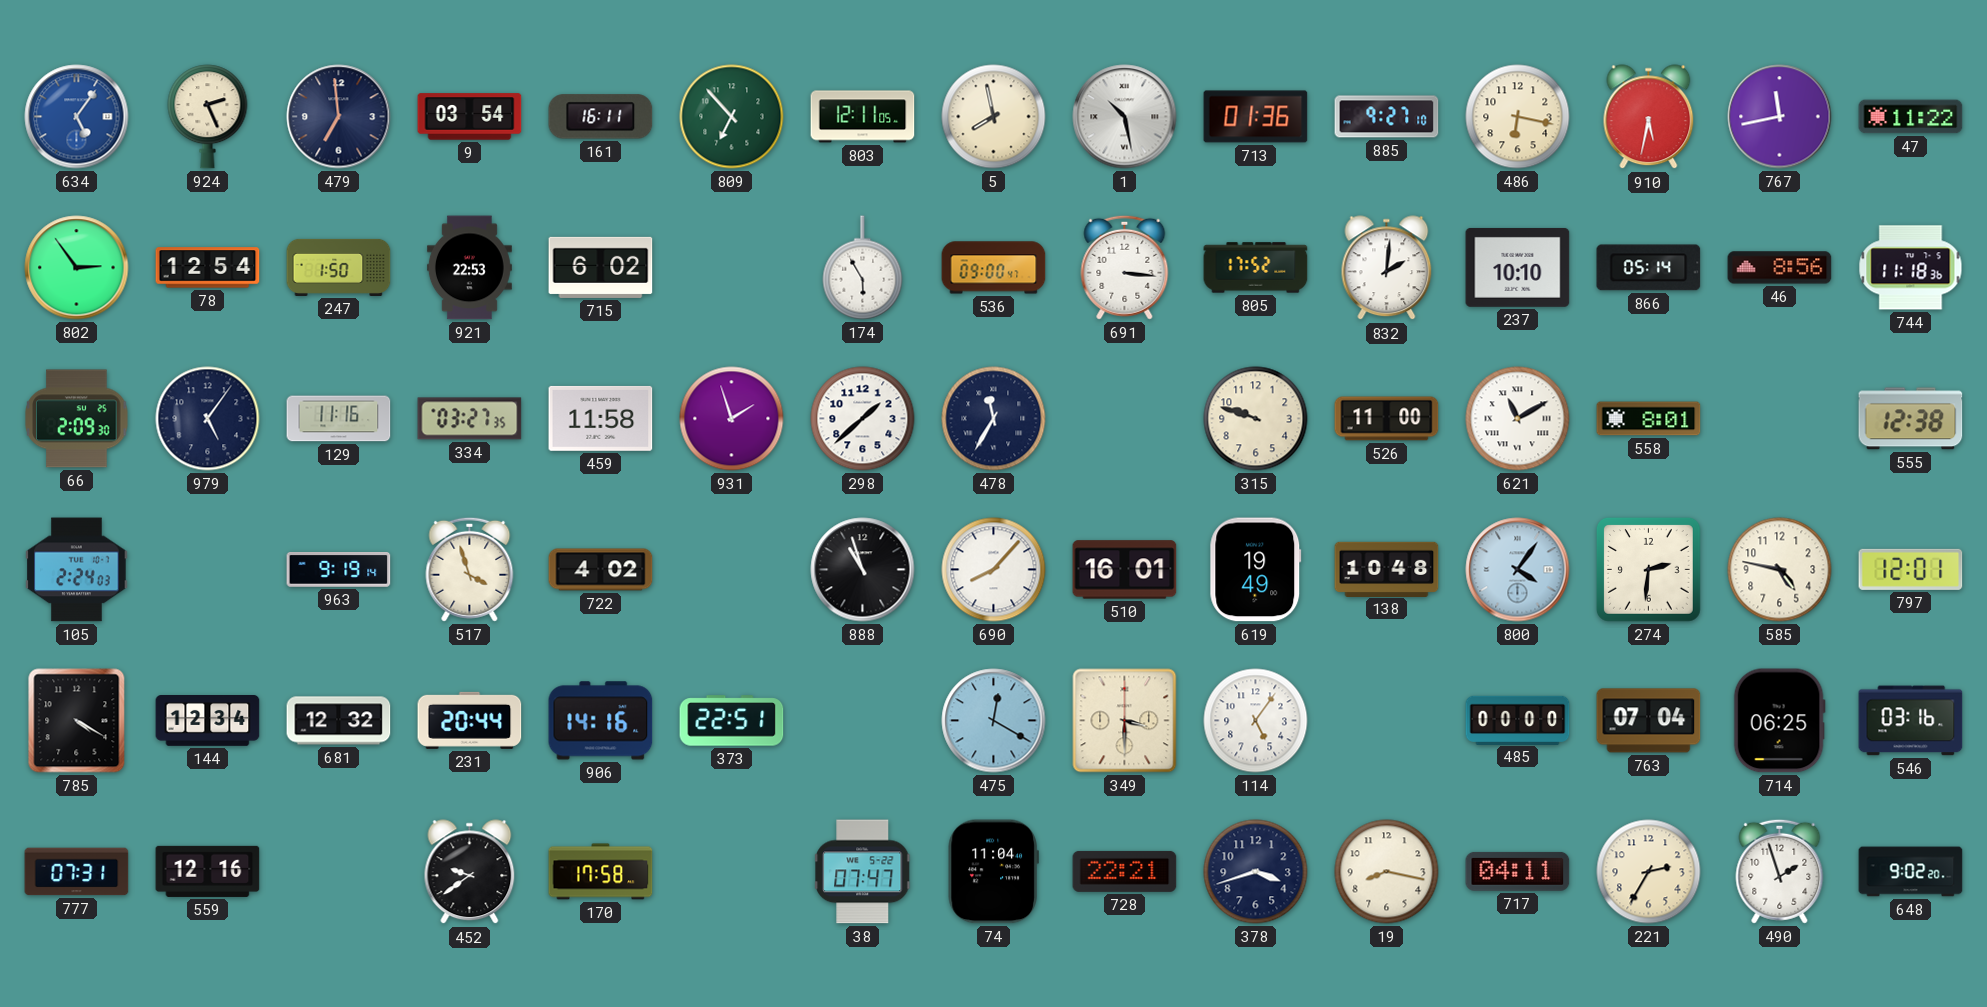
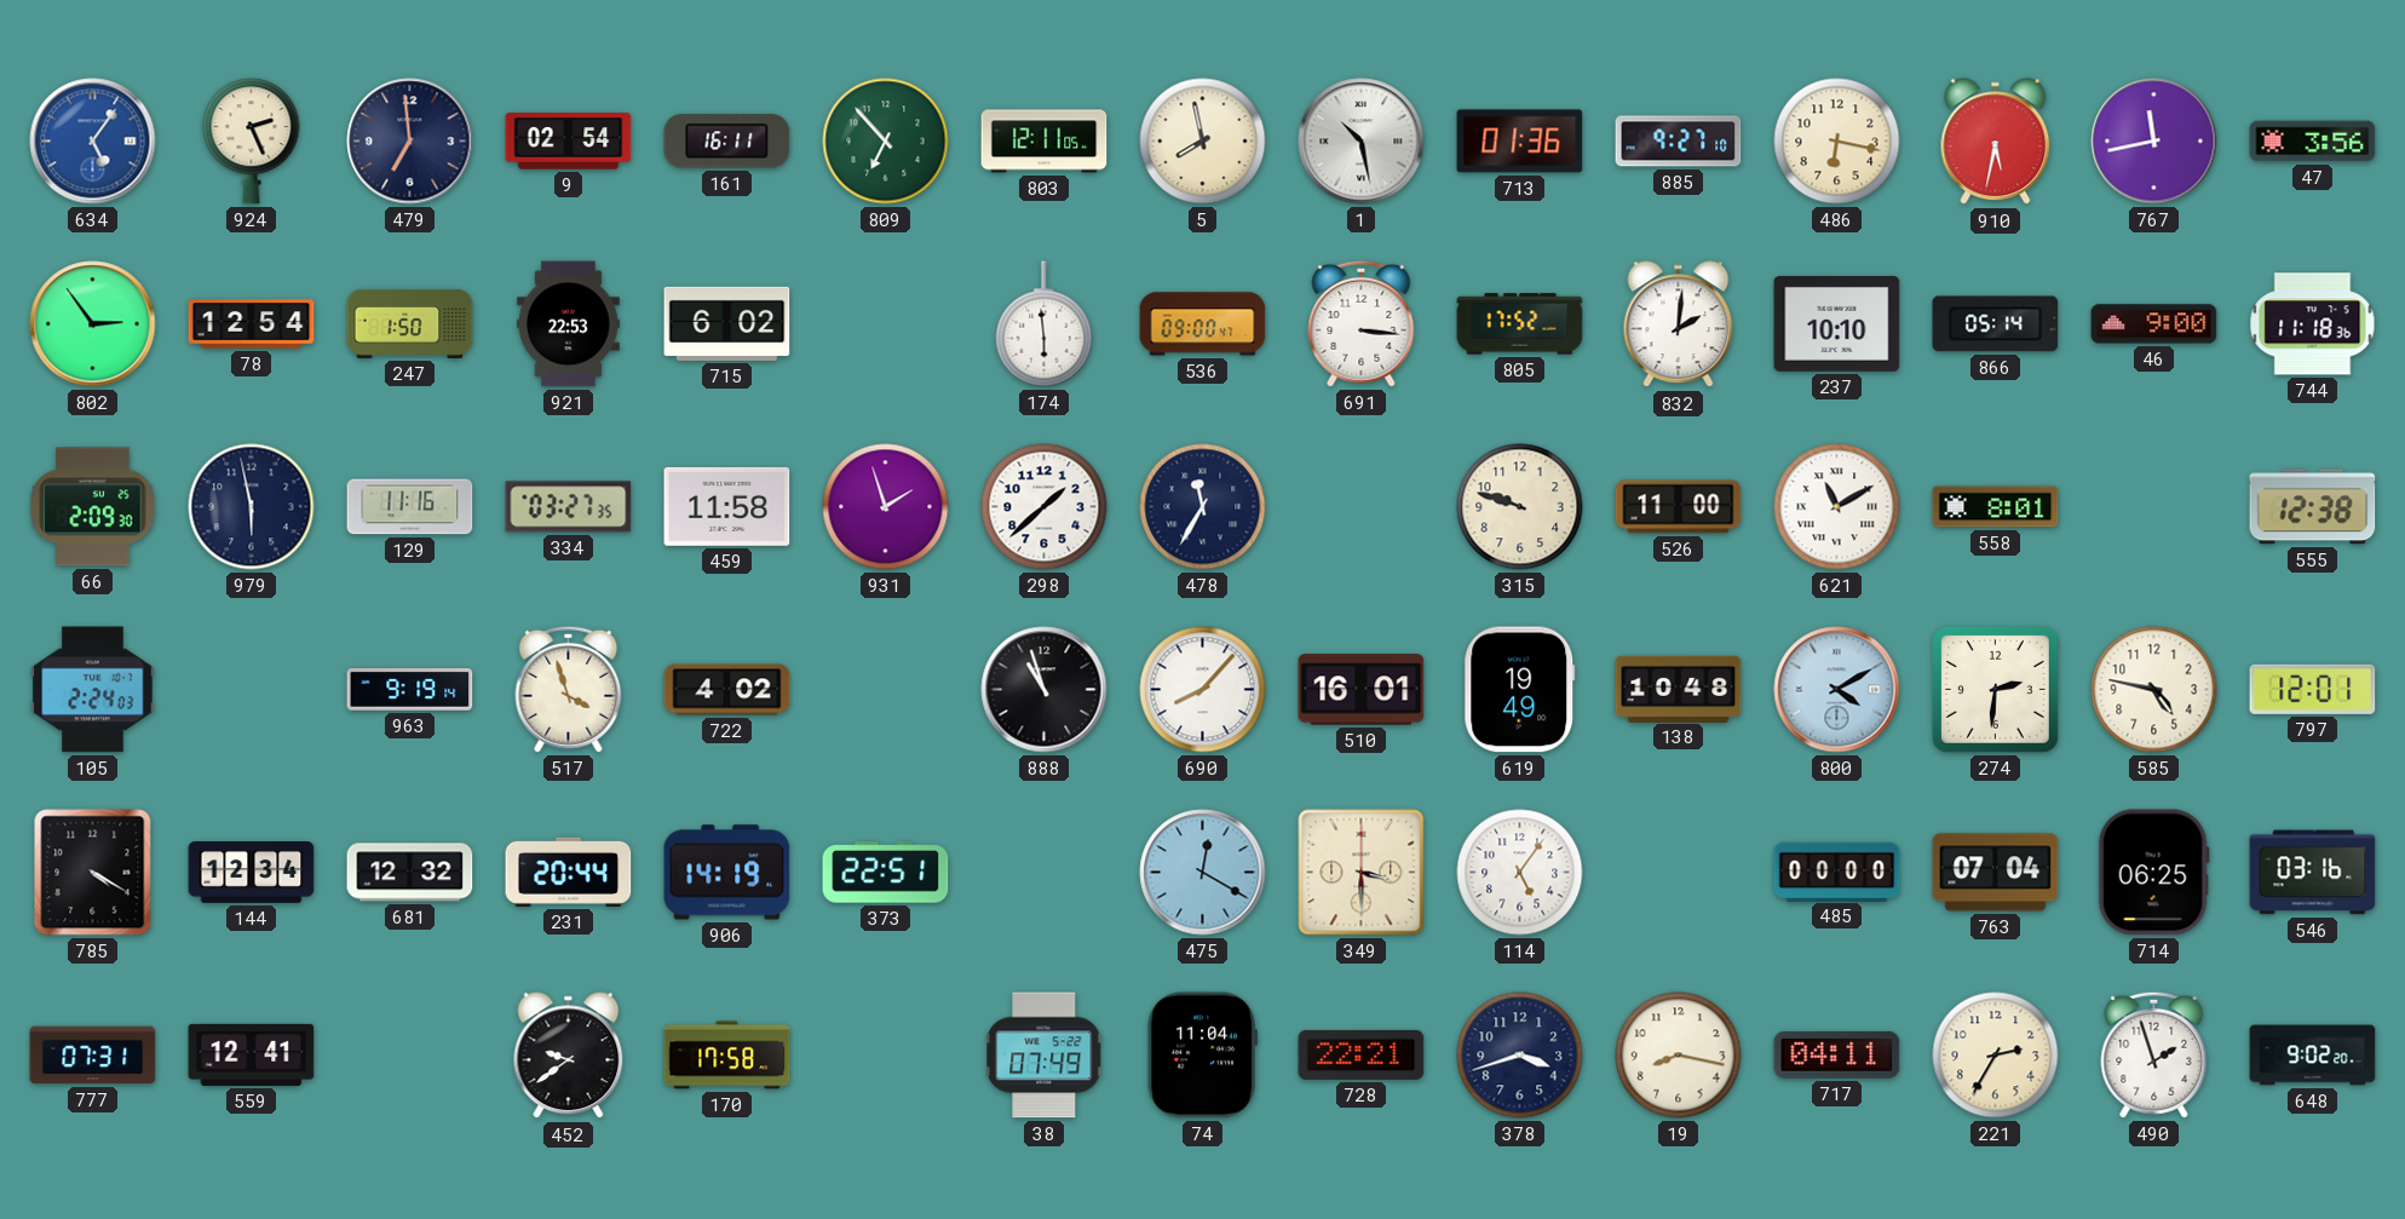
9: 03:54 -> 02:54 (569, 142)
47: 11:22 -> 3:56 (2313, 142)
174: 5:55 -> 5:59 (1045, 324)
46: 8:56 -> 9:00 (2154, 324)
979: 5:06 -> 5:58 (252, 507)
800: 4:06 -> 4:10 (1837, 690)
906: 14:16 -> 14:19 (727, 873)
559: 12:16 -> 12:41 (252, 1054)
38: 07:47 -> 07:49 (1045, 1056)
